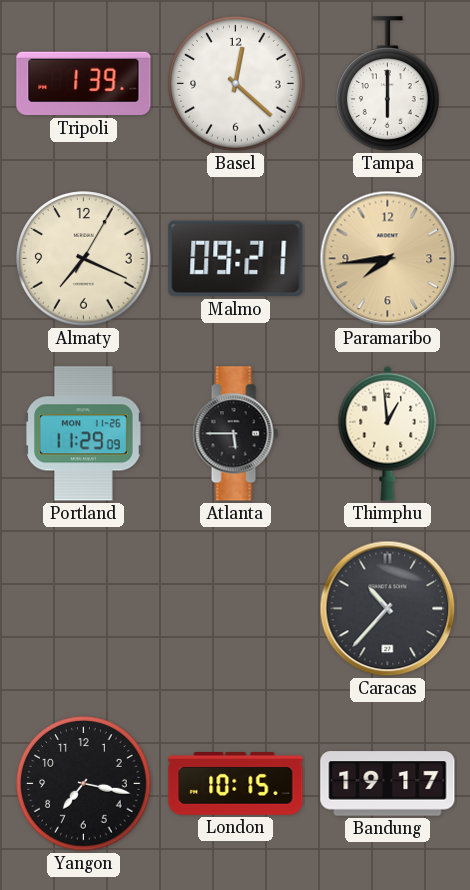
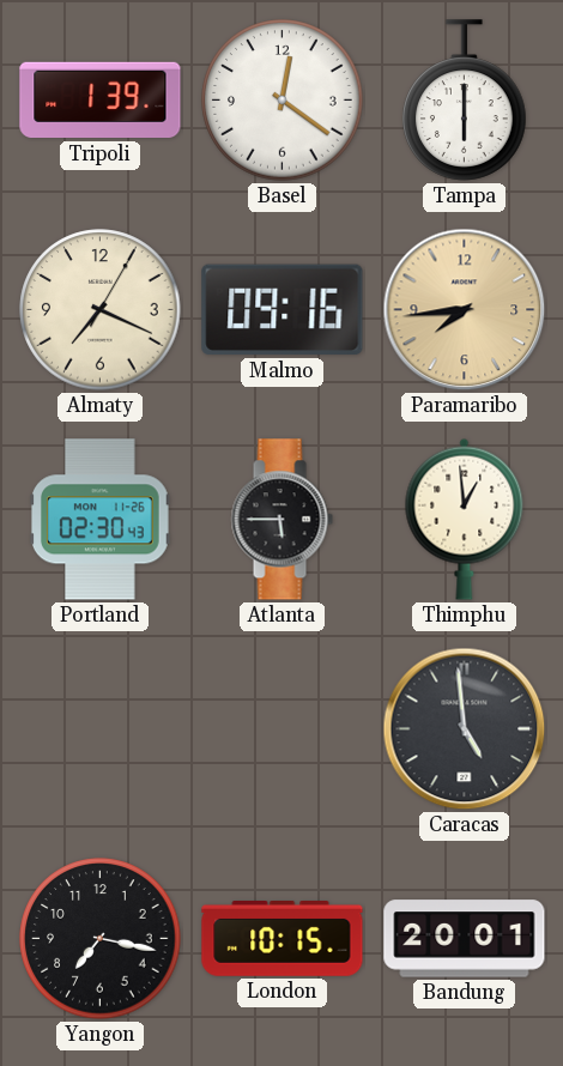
Basel: 12:22 -> 12:21 (283, 101)
Malmo: 09:21 -> 09:16 (283, 310)
Portland: 11:29 -> 02:30 (99, 520)
Caracas: 10:37 -> 4:59 (465, 729)
Bandung: 19:17 -> 20:01 (465, 939)
